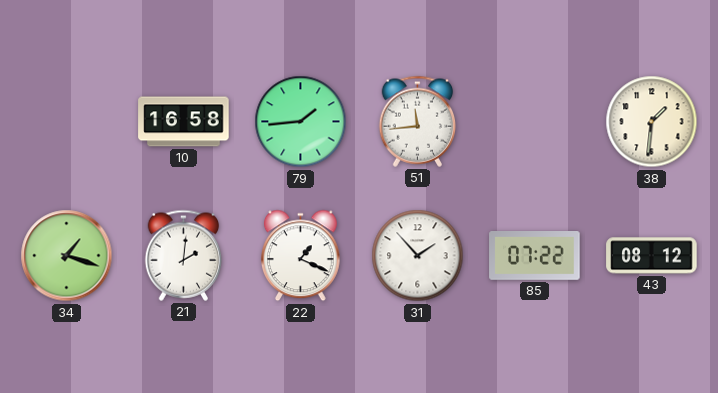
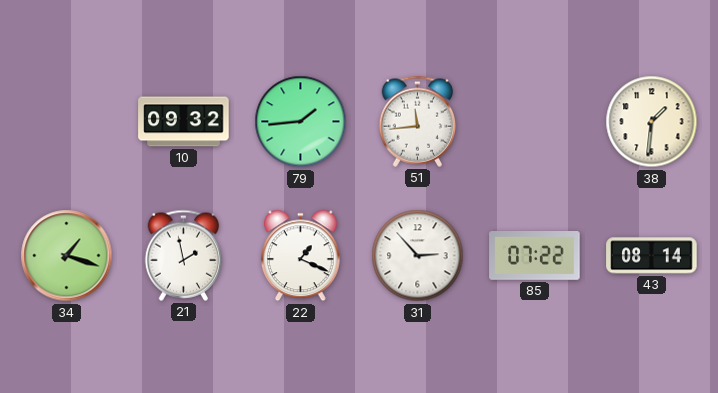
10: 16:58 -> 09:32 (184, 122)
21: 2:01 -> 1:58 (184, 255)
31: 1:53 -> 2:53 (418, 256)
43: 08:12 -> 08:14 (652, 256)
